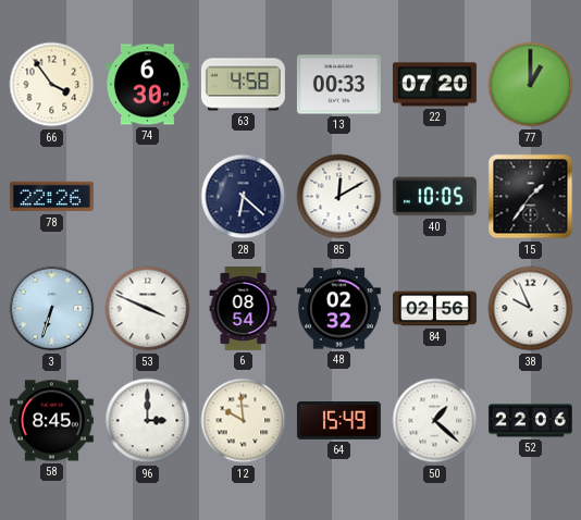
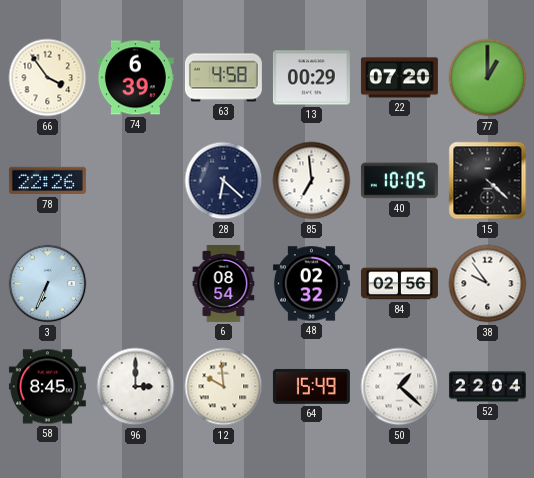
74: 6:30 -> 6:39 (135, 78)
13: 00:33 -> 00:29 (311, 78)
85: 12:10 -> 6:59 (312, 181)
15: 1:36 -> 4:22 (488, 181)
3: 6:33 -> 6:34 (48, 284)
53: 3:49 -> none (148, 309)
38: 9:56 -> 9:54 (488, 284)
52: 22:06 -> 22:04 (487, 387)
